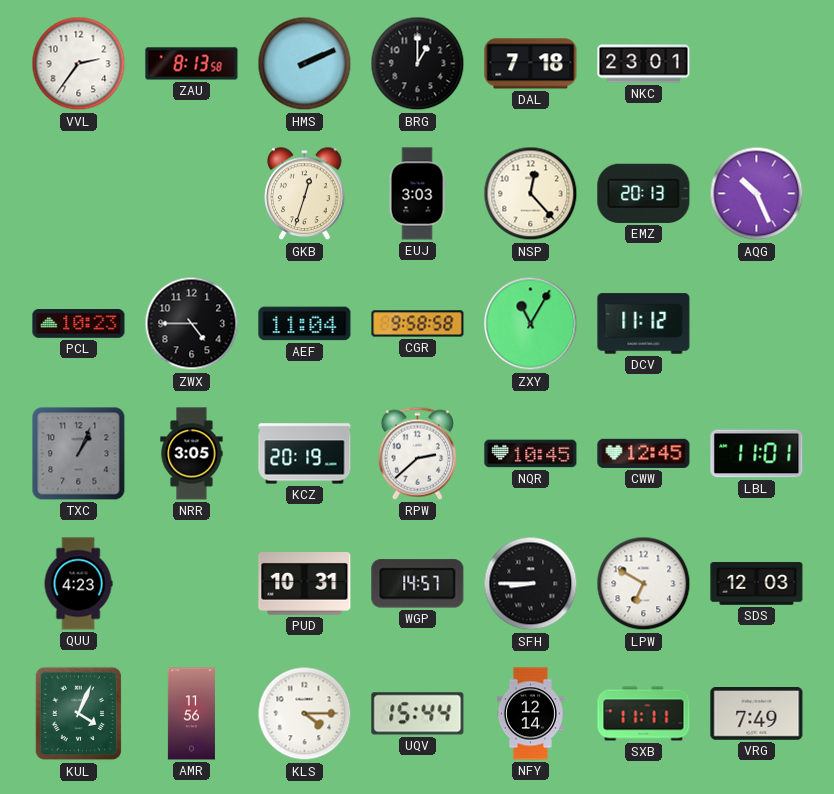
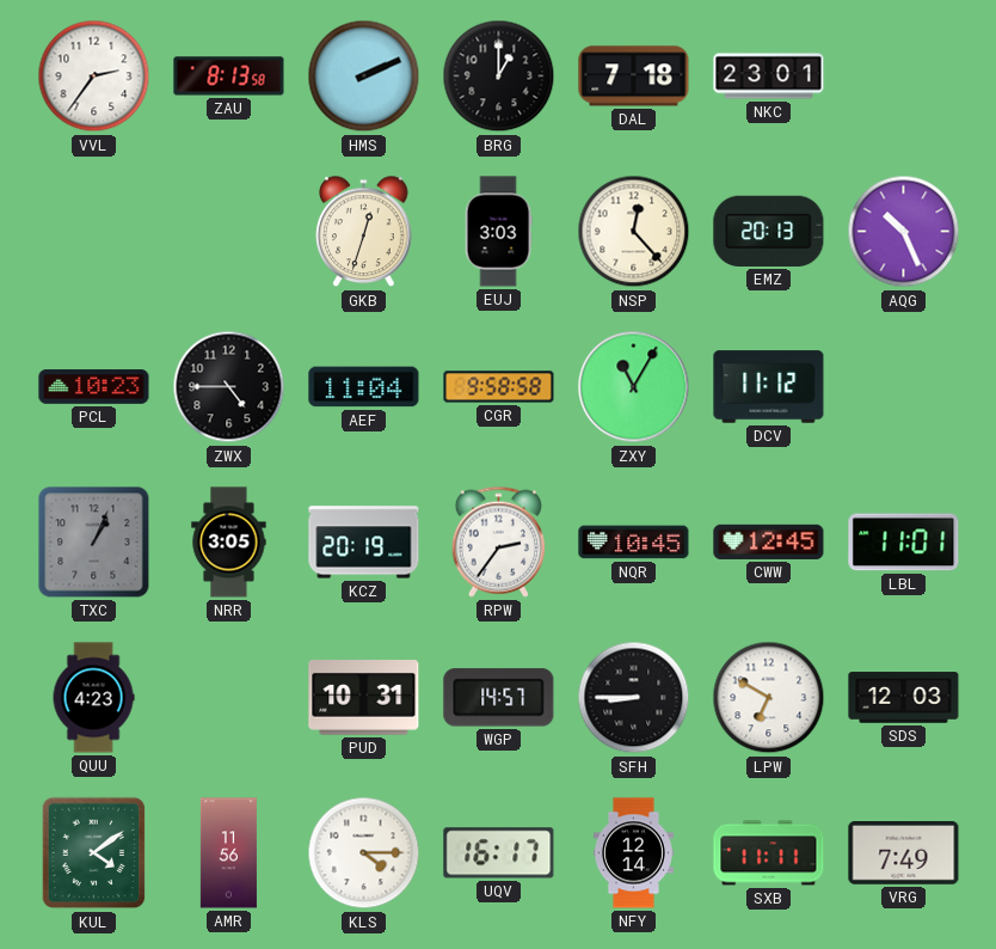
RPW: 2:38 -> 2:36 (498, 541)
KUL: 4:04 -> 4:09 (94, 853)
UQV: 15:44 -> 16:17 (499, 853)
